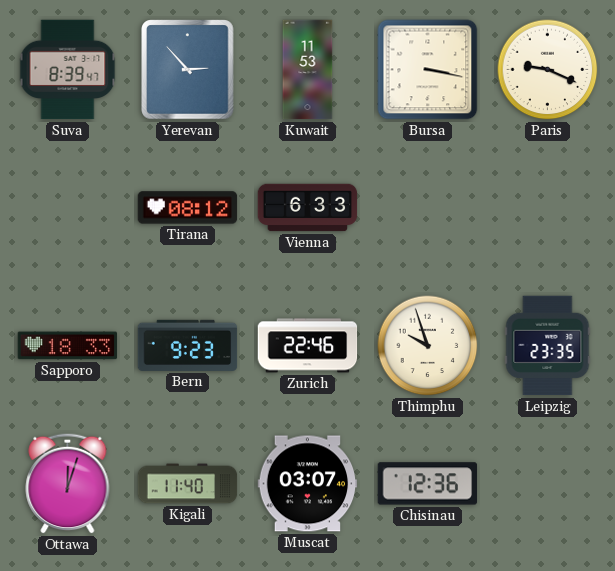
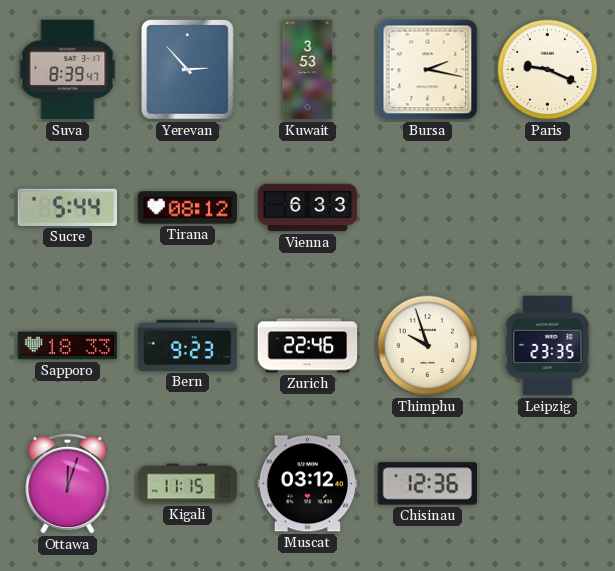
Kuwait: 11:53 -> 3:53 (308, 70)
Bursa: 3:17 -> 2:17 (428, 70)
Sucre: none -> 5:44 (67, 207)
Kigali: 11:40 -> 11:15 (188, 484)
Muscat: 03:07 -> 03:12 (308, 484)
